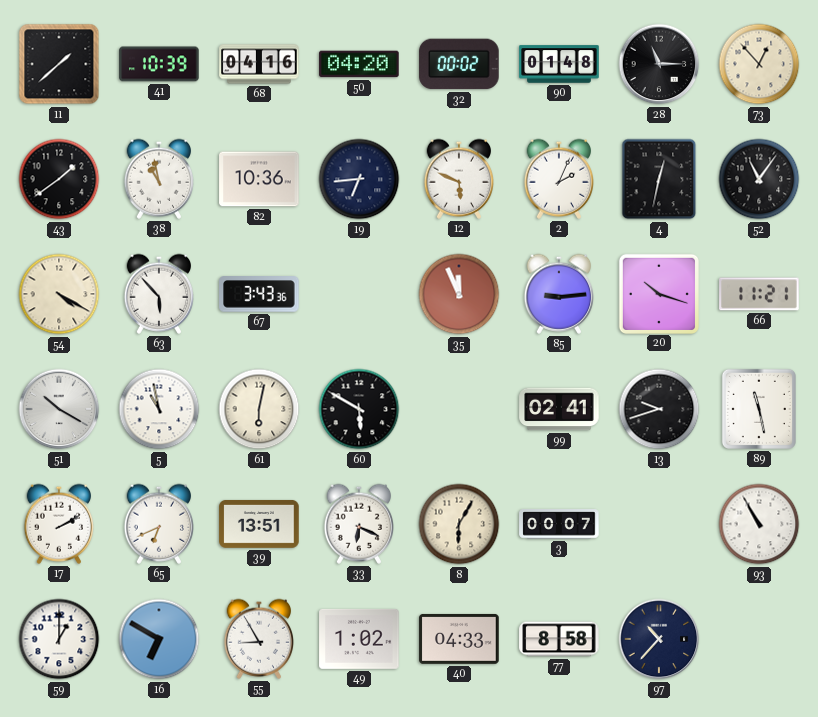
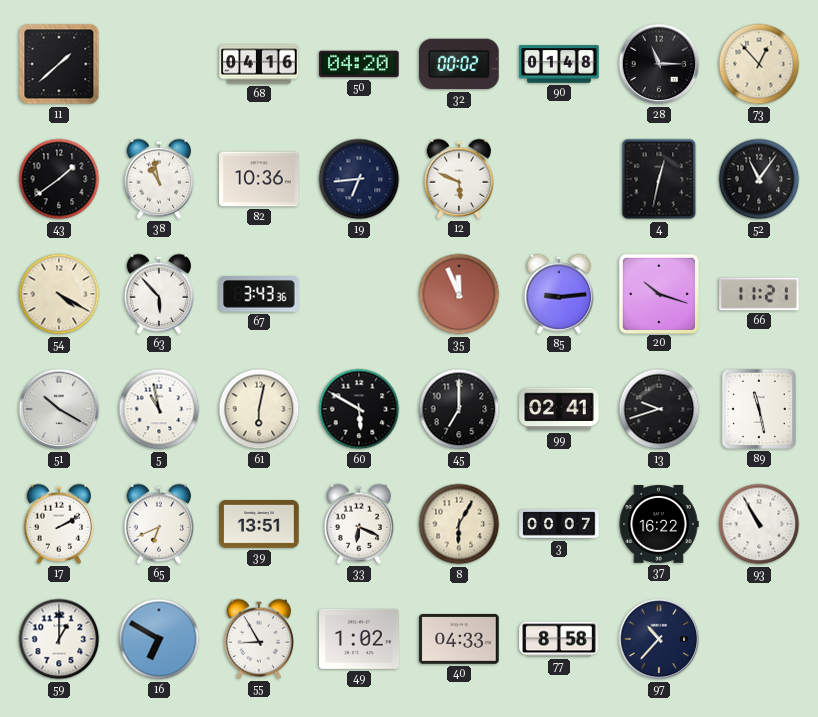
41: 10:39 -> none (159, 64)
2: 2:04 -> none (558, 179)
45: none -> 7:00 (459, 409)
37: none -> 16:22 (659, 525)
